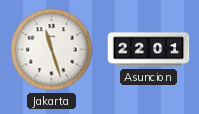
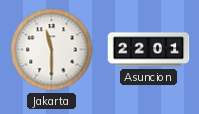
Jakarta: 11:27 -> 11:30 (52, 50)
